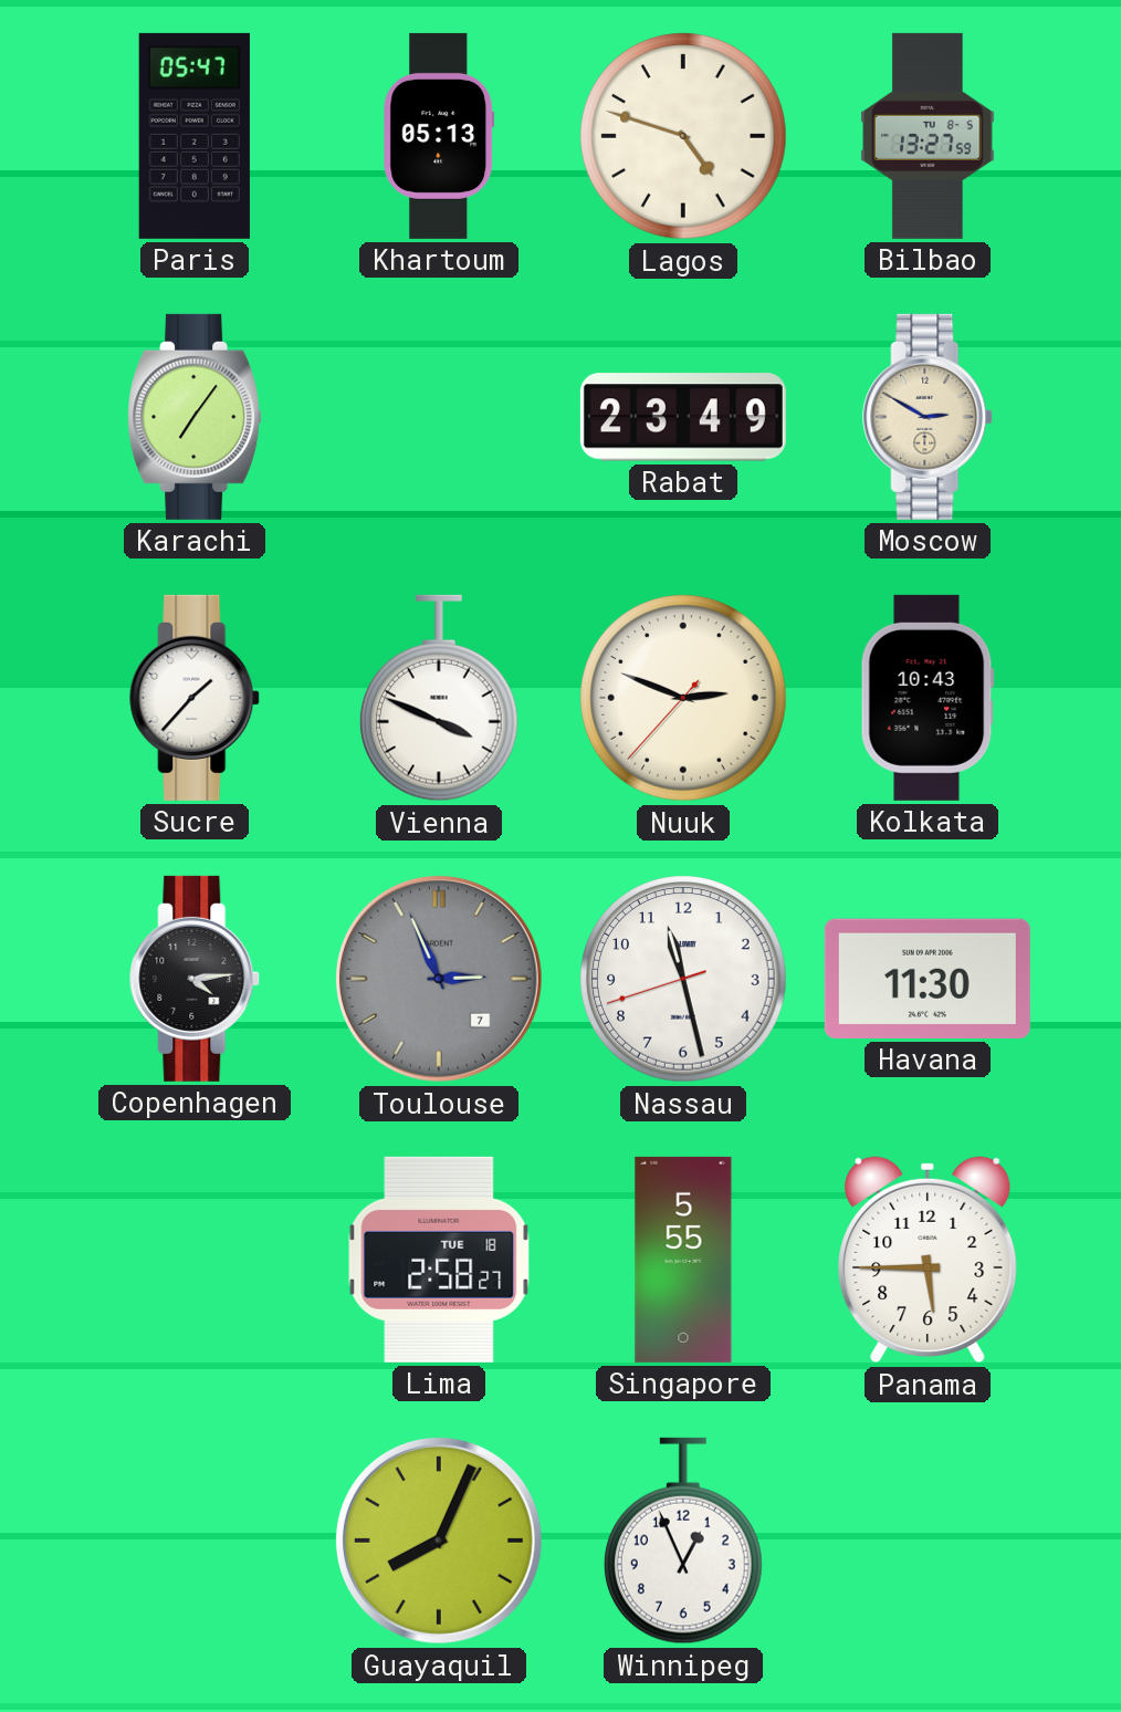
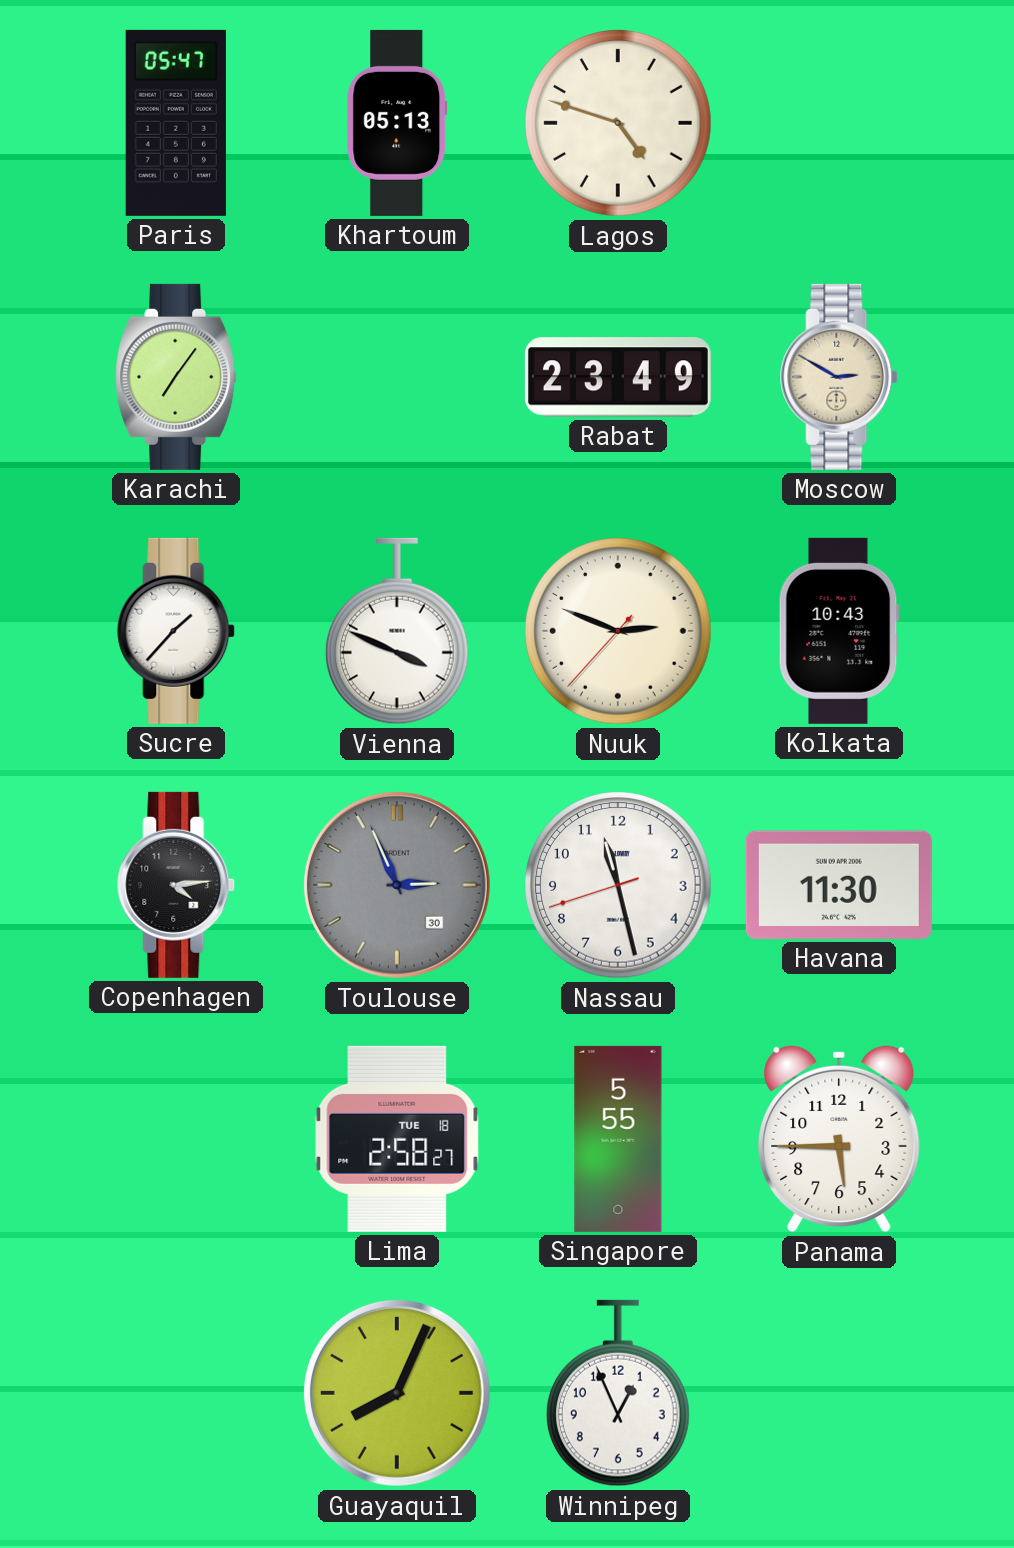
Bilbao: 13:27 -> none (928, 136)
Toulouse date: 7 -> 30 (397, 885)
